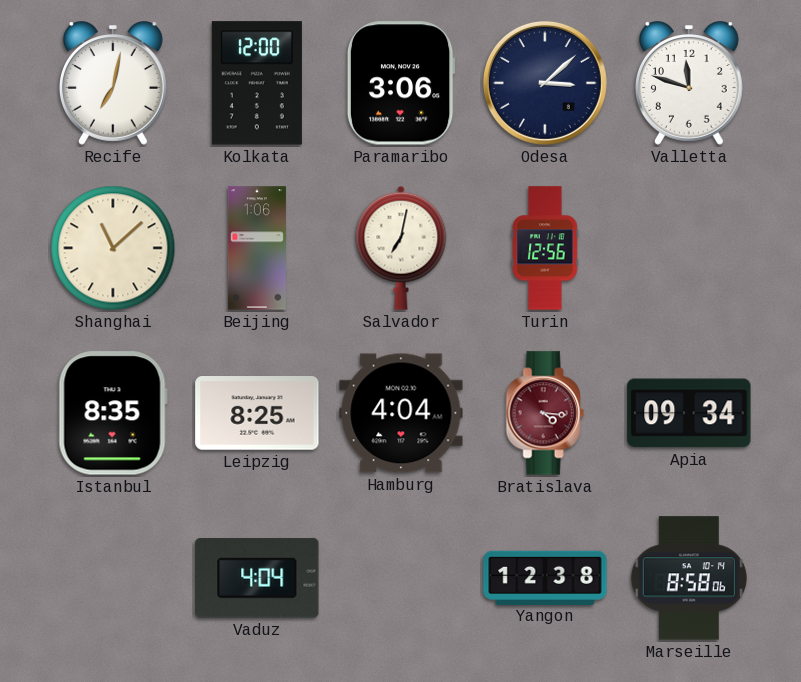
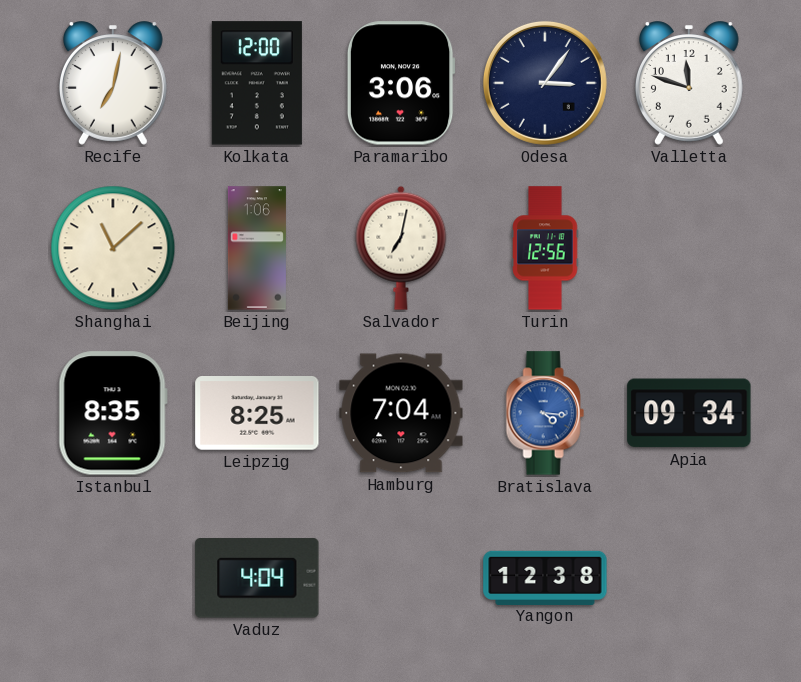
Odesa: 3:08 -> 3:06 (545, 83)
Hamburg: 4:04 -> 7:04 (401, 413)
Bratislava dial: burgundy -> blue (545, 413)
Marseille: 8:58 -> none (689, 578)
